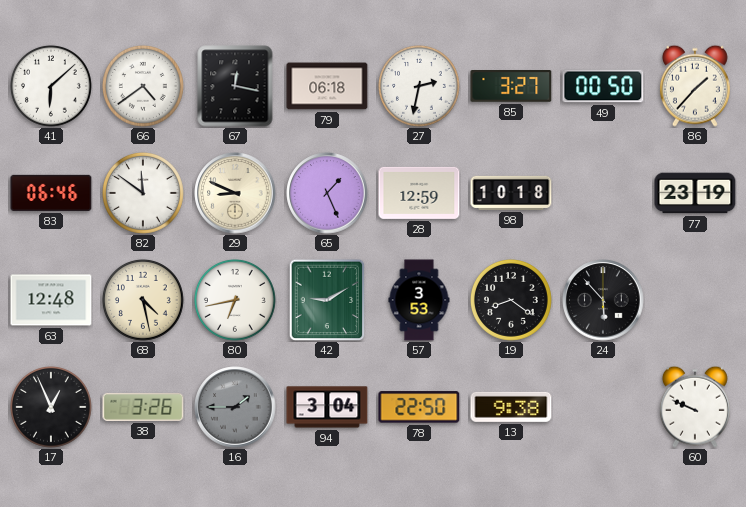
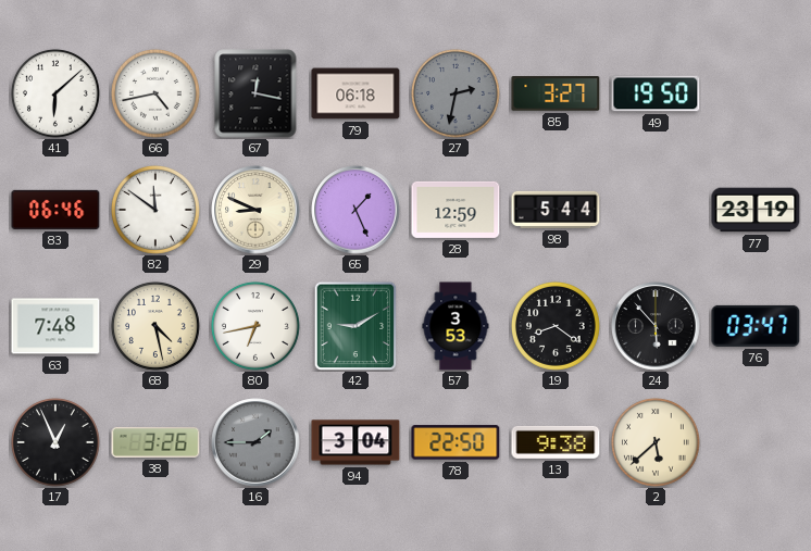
66: 4:39 -> 4:43 (155, 93)
27 dial: white -> grey (456, 93)
49: 00:50 -> 19:50 (656, 93)
86: 1:37 -> none (695, 86)
98: 10:18 -> 5:44 (556, 210)
63: 12:48 -> 7:48 (55, 326)
76: none -> 03:47 (756, 326)
2: none -> 5:38 (656, 442)
60: 9:49 -> none (695, 407)
